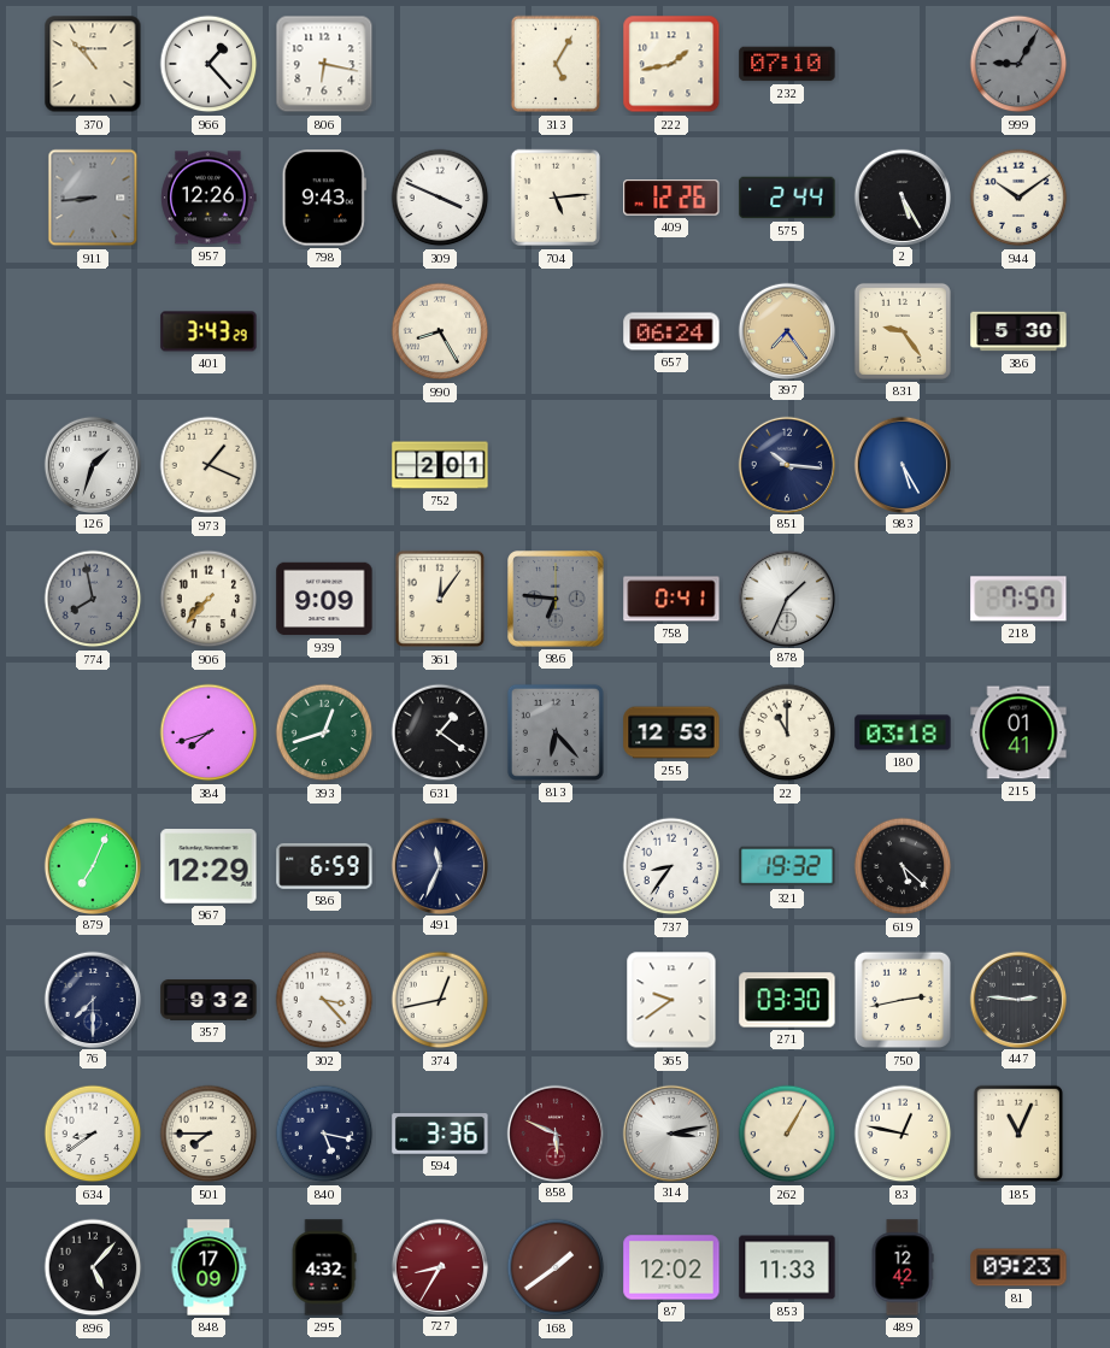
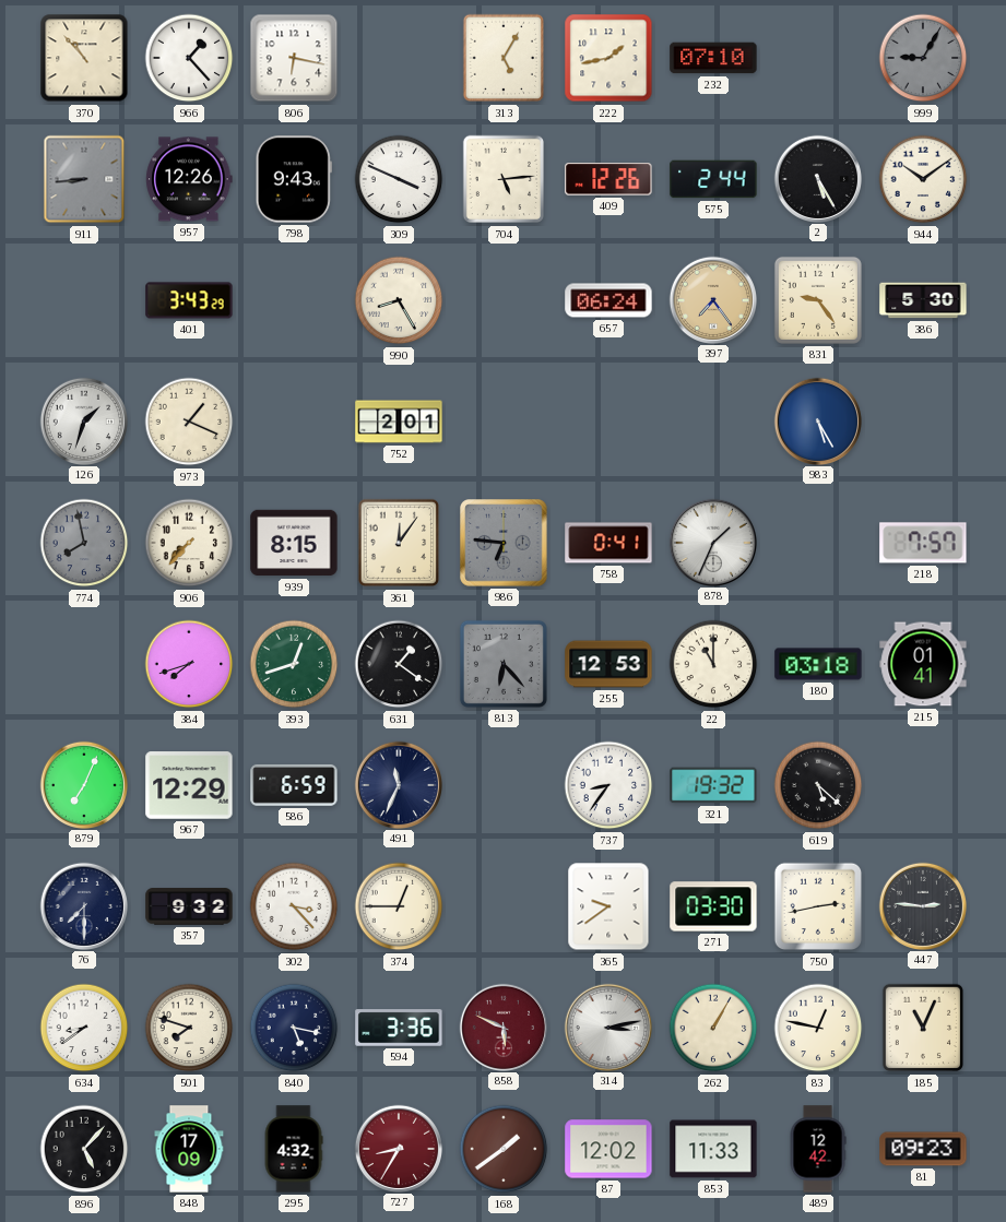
851: 10:16 -> none (786, 464)
939: 9:09 -> 8:15 (294, 543)
374: 12:43 -> 12:45 (399, 906)
501: 7:45 -> 7:48 (189, 1028)
